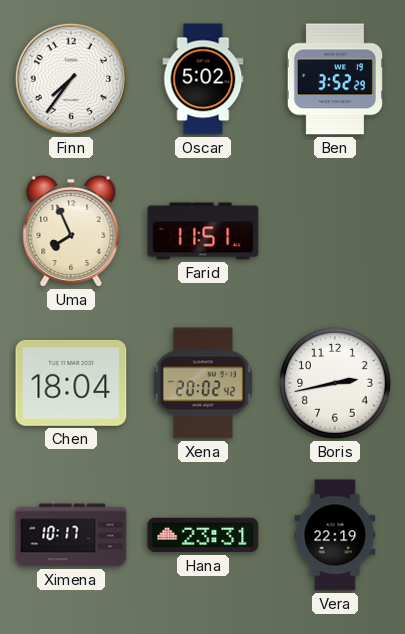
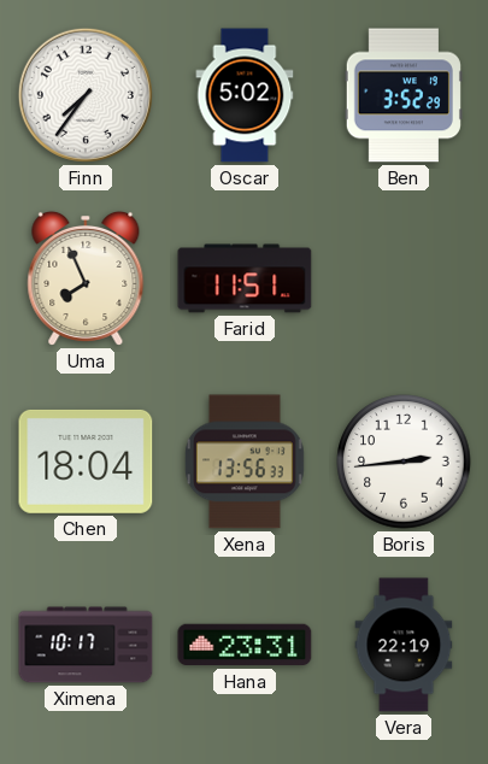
Xena: 20:02 -> 13:56 (245, 462)
Boris: 2:43 -> 2:44 (404, 462)
